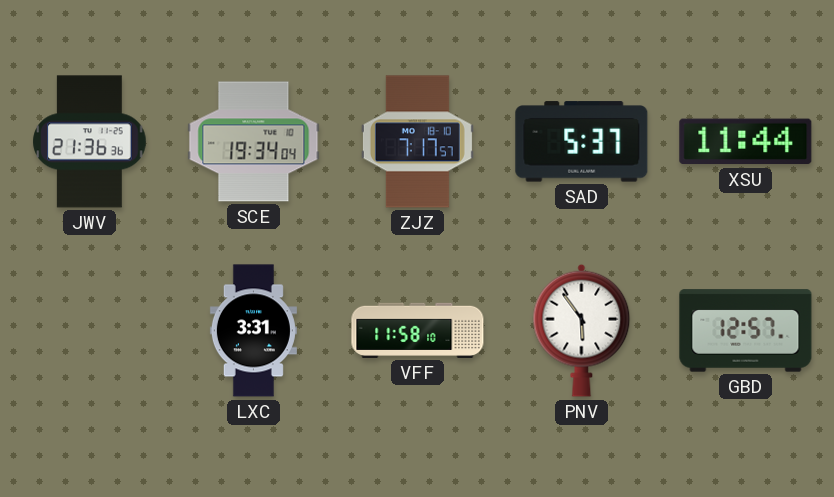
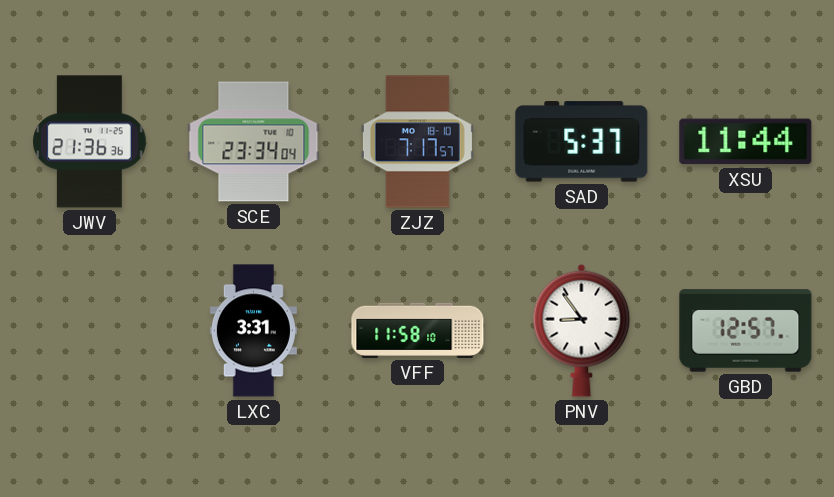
SCE: 19:34 -> 23:34 (254, 142)
PNV: 5:54 -> 8:54 (582, 330)
